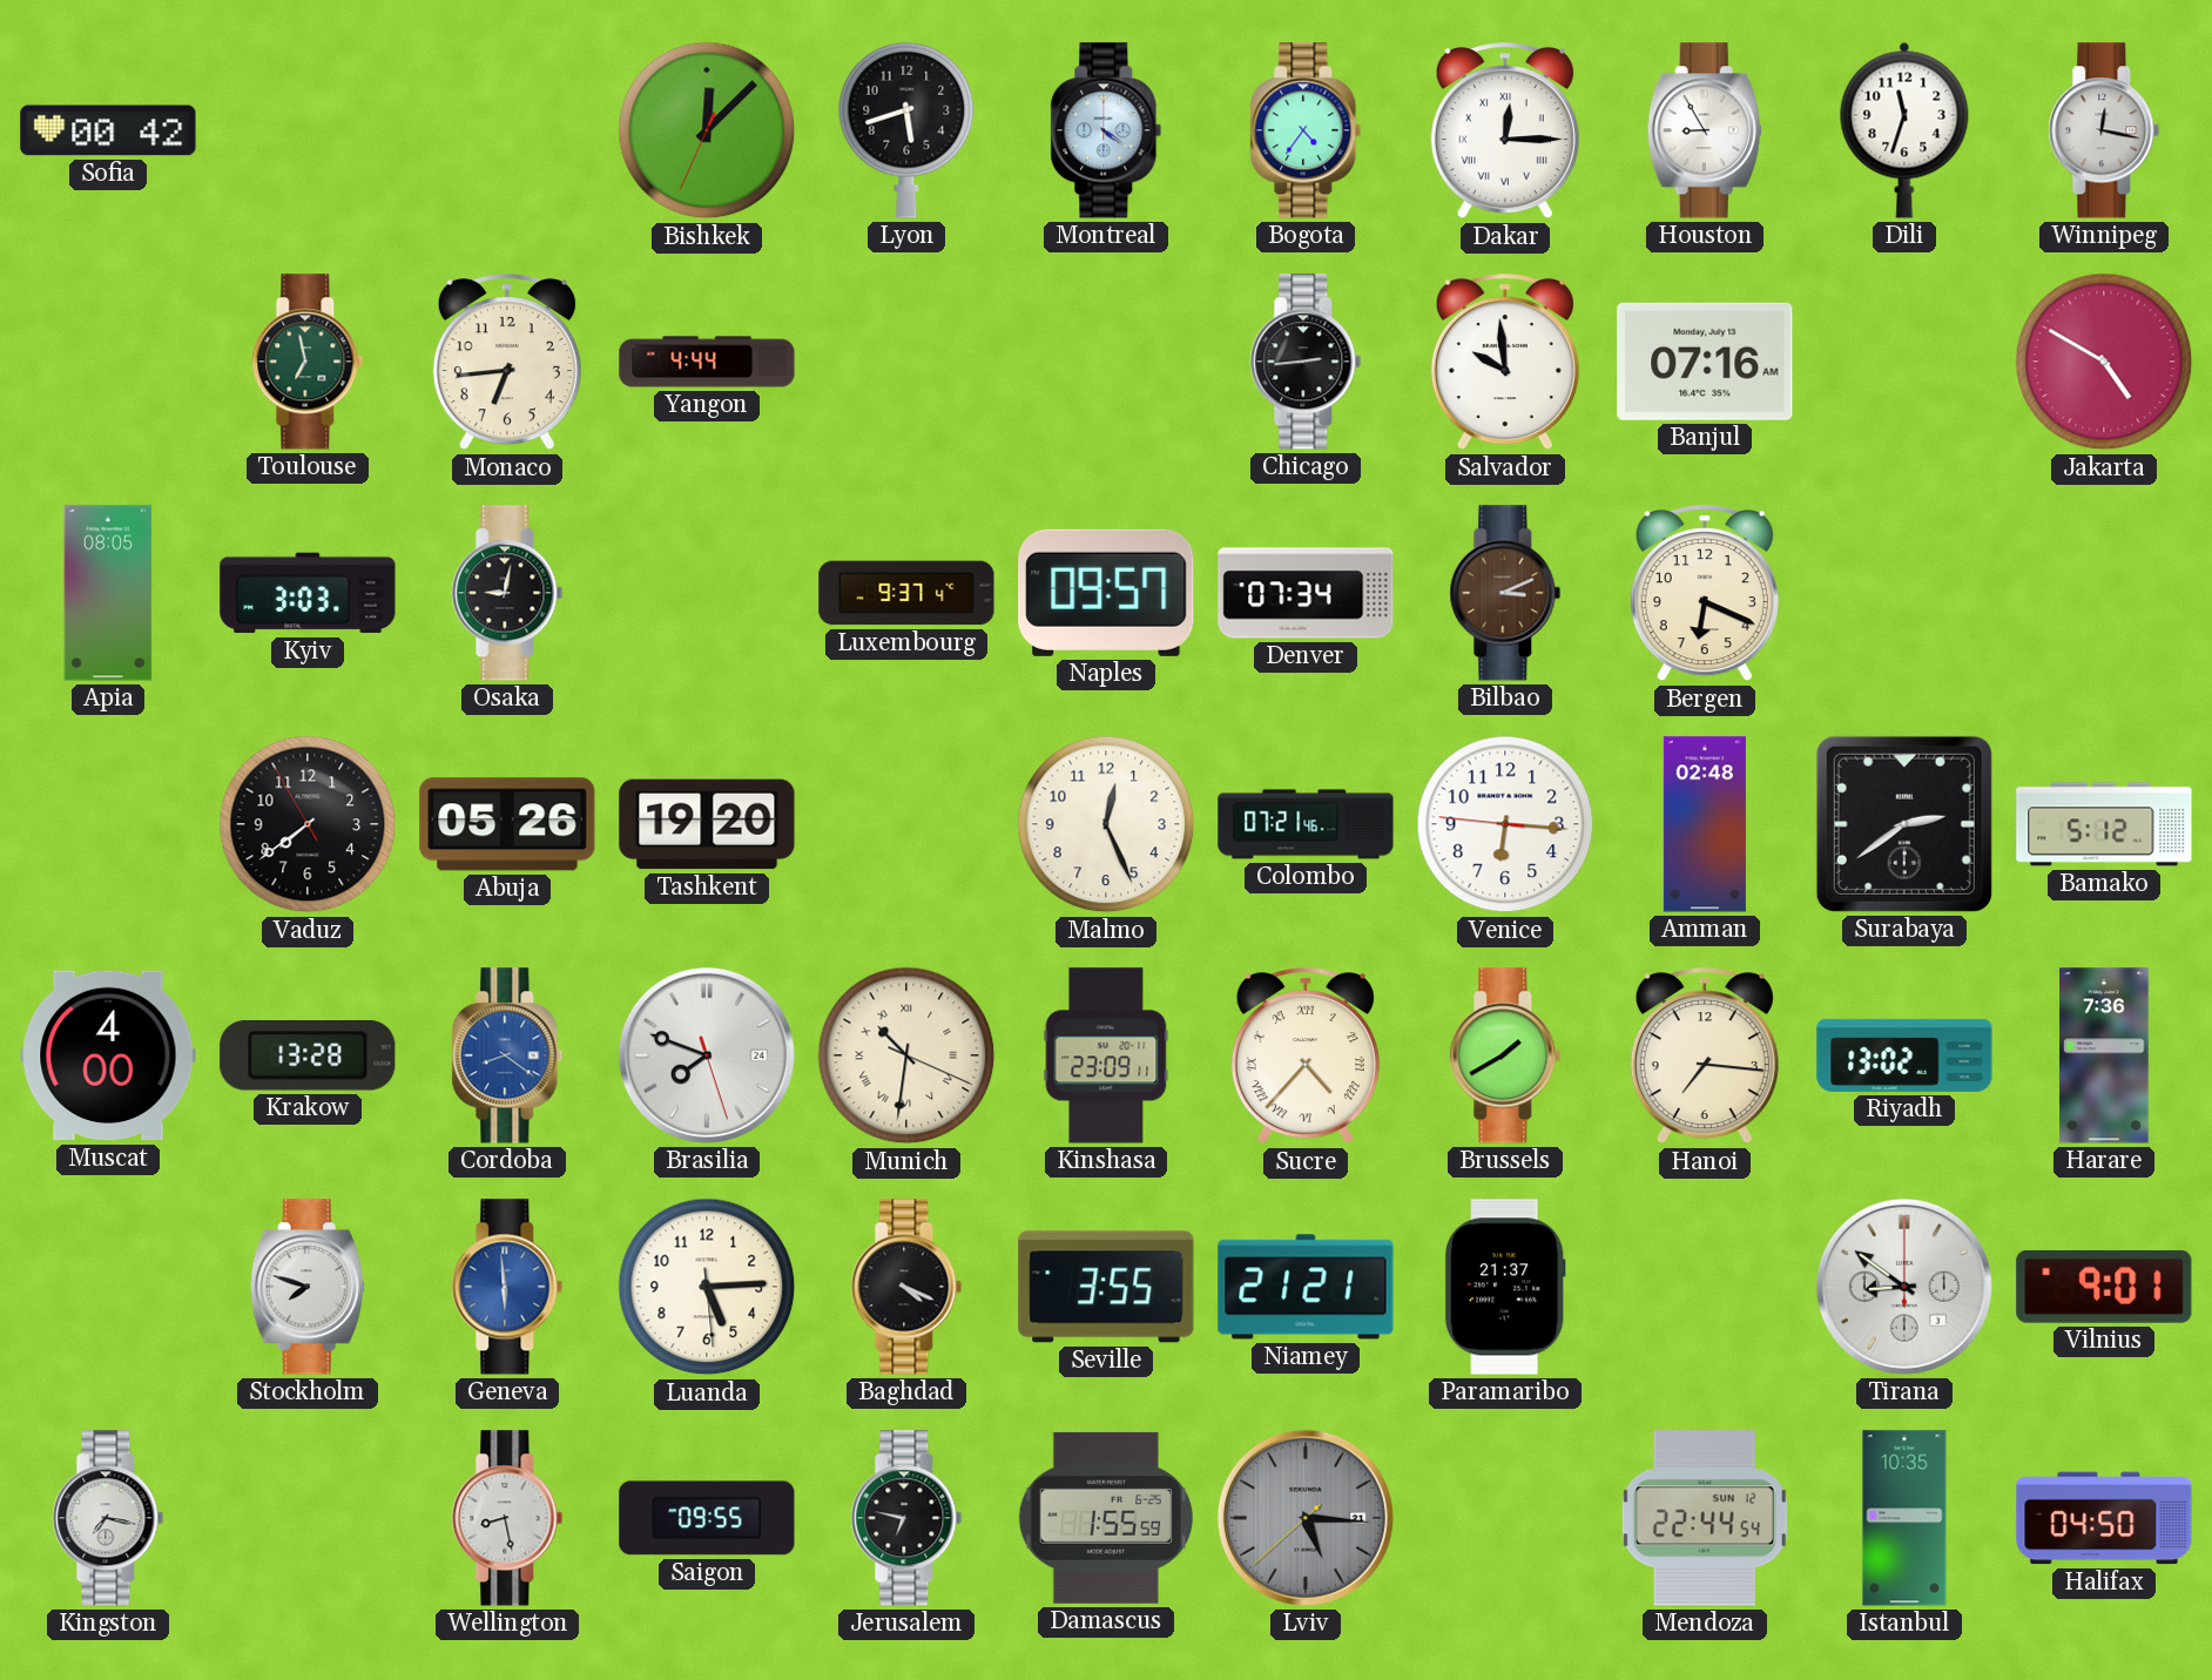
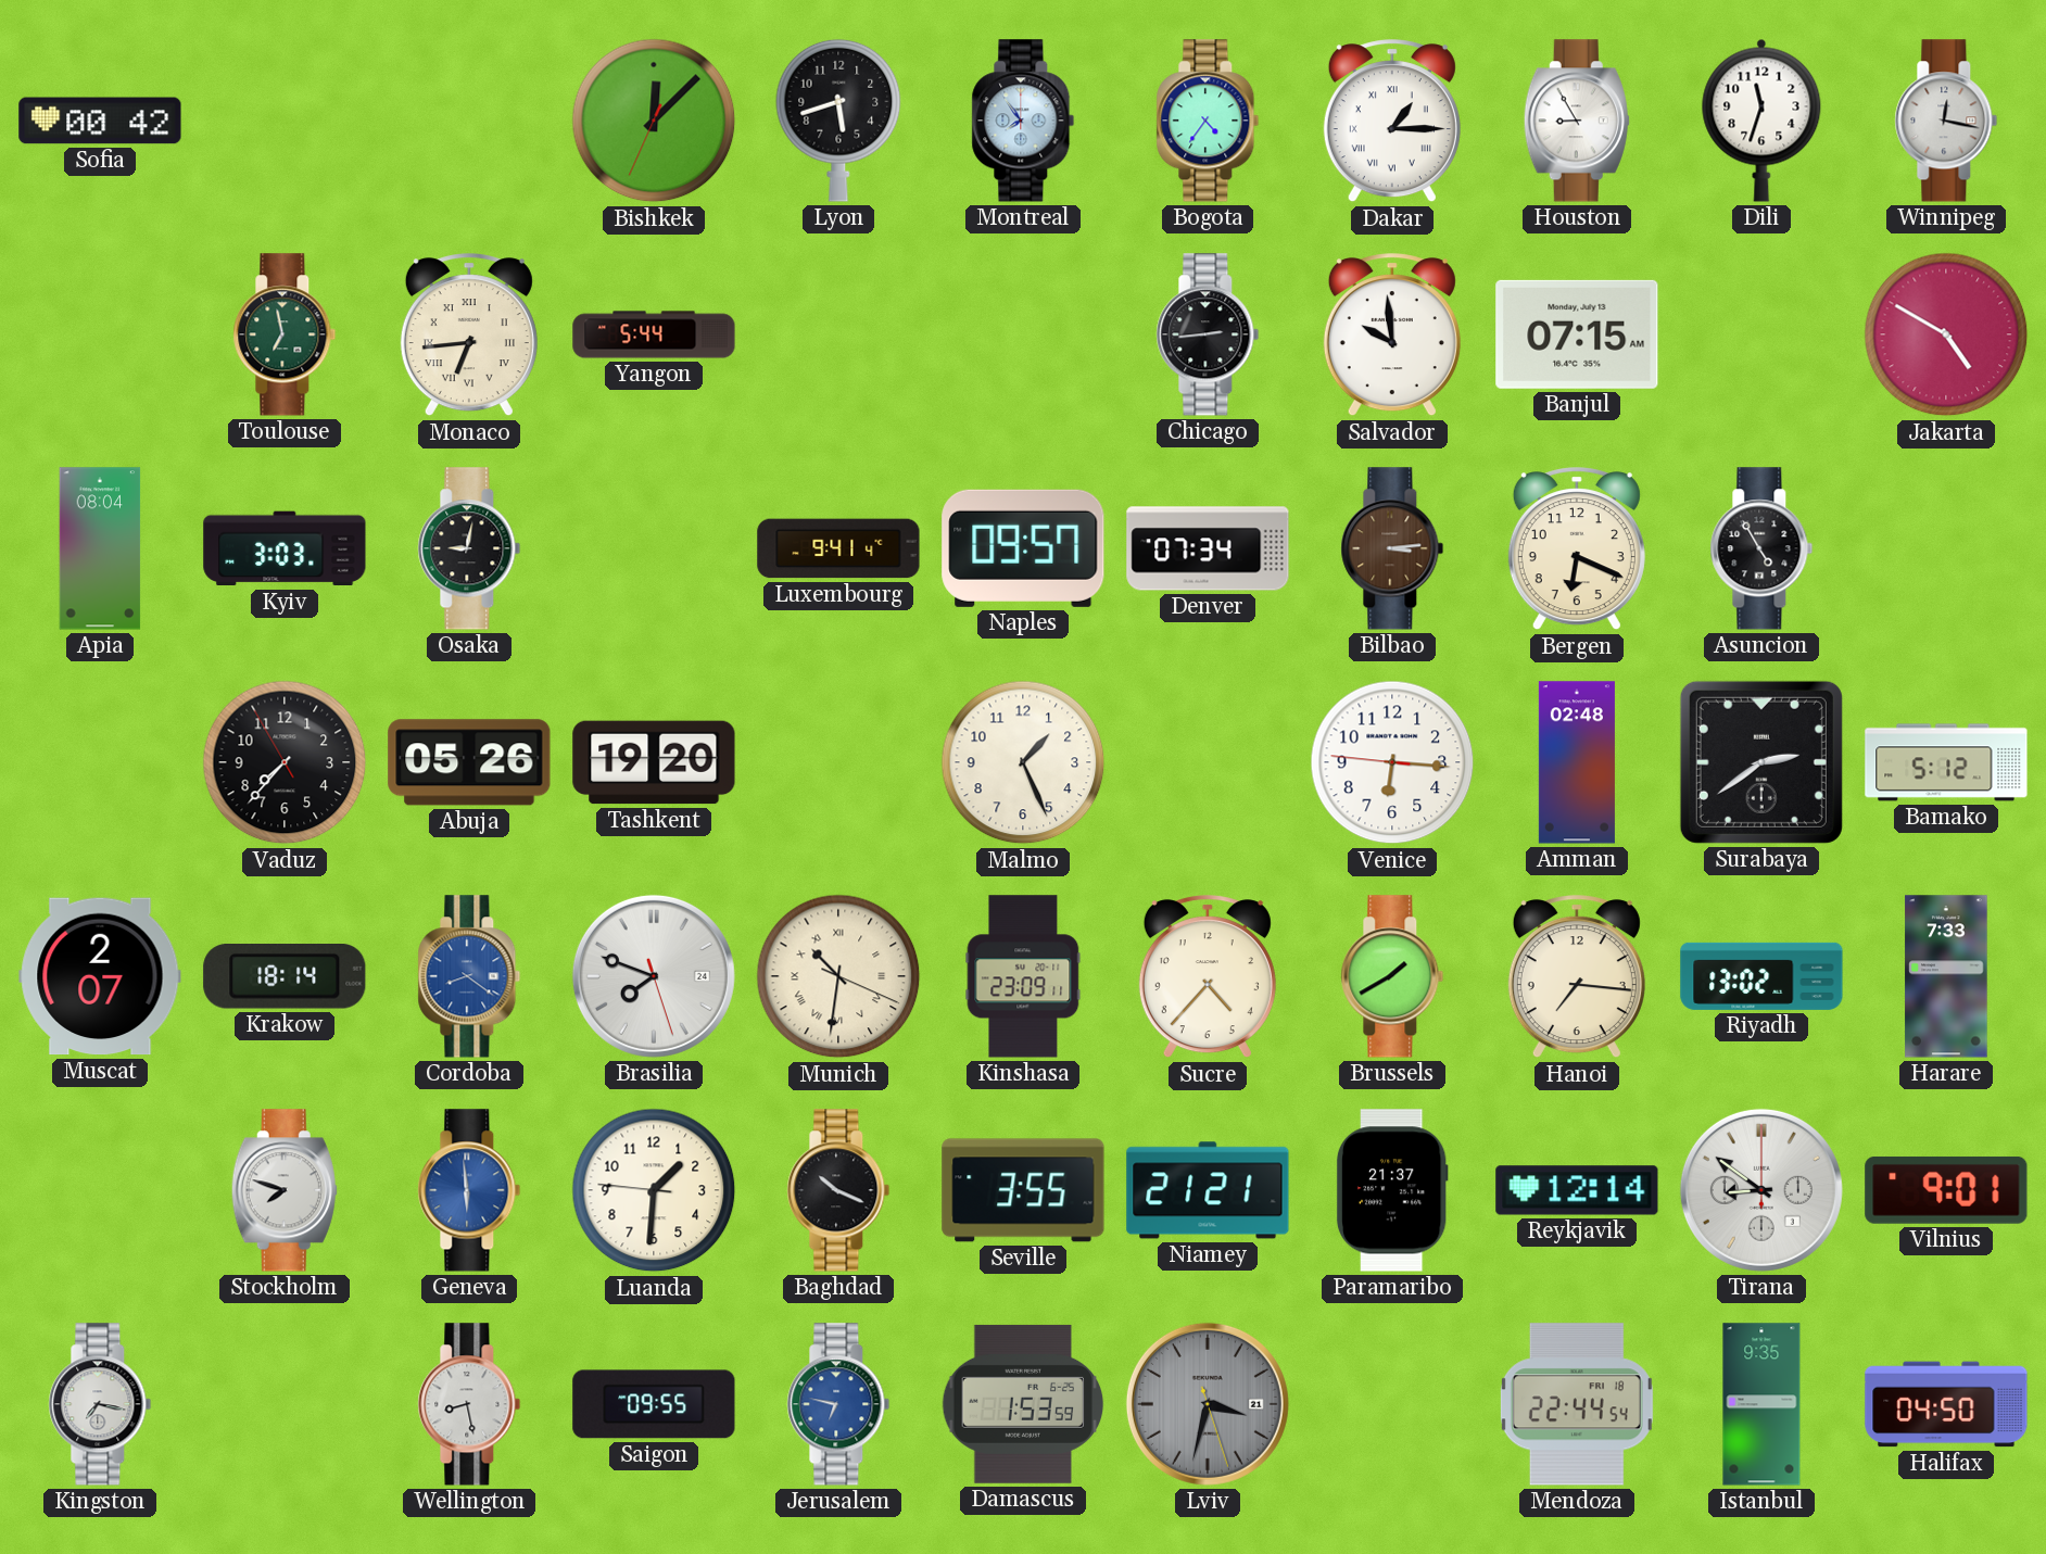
Montreal: 4:21 -> 7:54 (1023, 121)
Dakar: 12:15 -> 1:15 (1392, 122)
Monaco numerals: Arabic -> Roman (469, 336)
Yangon: 4:44 -> 5:44 (654, 334)
Banjul: 07:16 -> 07:15 (1577, 334)
Apia: 08:05 -> 08:04 (100, 548)
Luxembourg: 9:37 -> 9:41 (838, 548)
Bilbao: 3:11 -> 3:14 (1392, 548)
Asuncion: none -> 4:55 (1761, 548)
Vaduz: 7:38 -> 7:36 (285, 762)
Malmo: 12:26 -> 1:26 (1023, 762)
Colombo: 07:21 -> none (1306, 824)
Muscat: 4:00 -> 2:07 (100, 976)
Krakow: 13:28 -> 18:14 (285, 977)
Sucre numerals: Roman -> Arabic (1208, 977)
Harare: 7:36 -> 7:33 (1946, 976)
Luanda: 5:14 -> 1:30 (654, 1190)
Baghdad: 4:19 -> 10:19 (838, 1190)
Reykjavik: none -> 12:14 (1577, 1190)
Jerusalem dial: black -> blue (838, 1404)
Damascus: 1:55 -> 1:53 (1023, 1404)
Lviv: 5:15 -> 3:32 (1208, 1404)
Mendoza date: SUN 12 -> FRI 18 (1577, 1404)
Istanbul: 10:35 -> 9:35 (1761, 1404)
